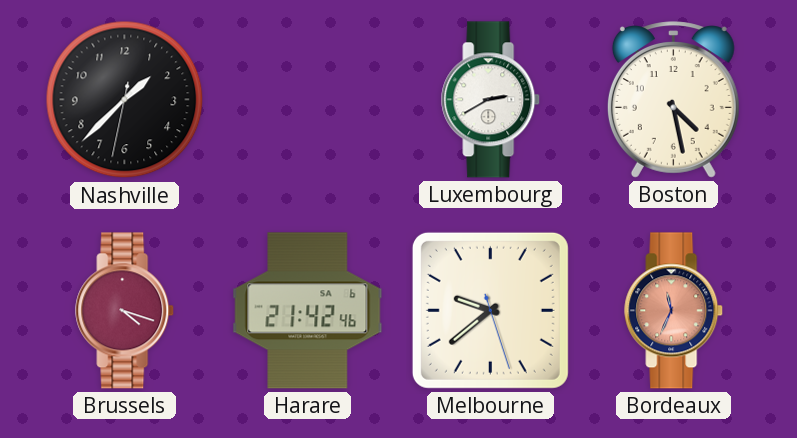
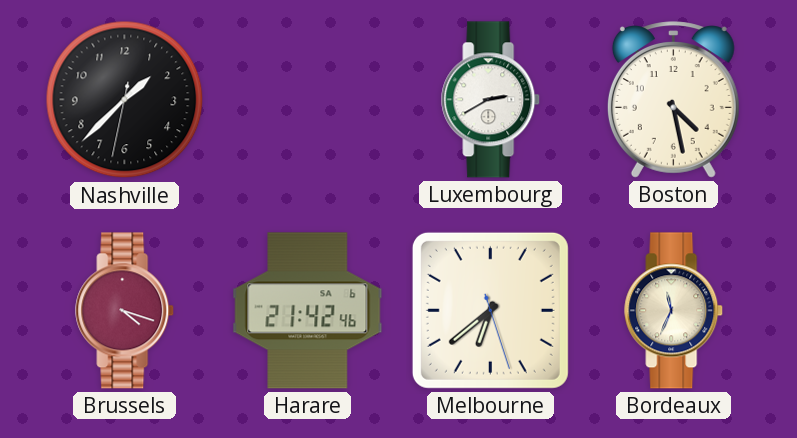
Melbourne: 9:38 -> 6:38 (490, 310)
Bordeaux dial: salmon -> cream (674, 311)
